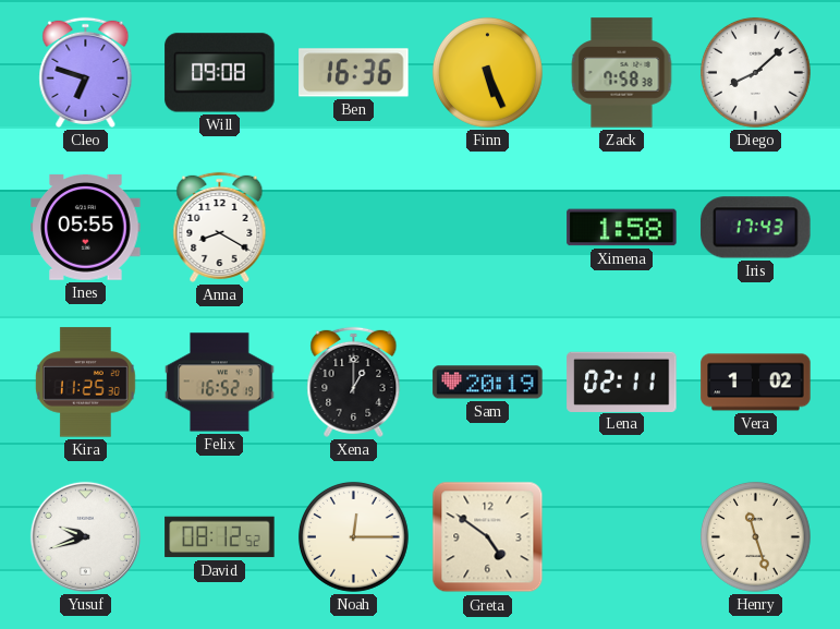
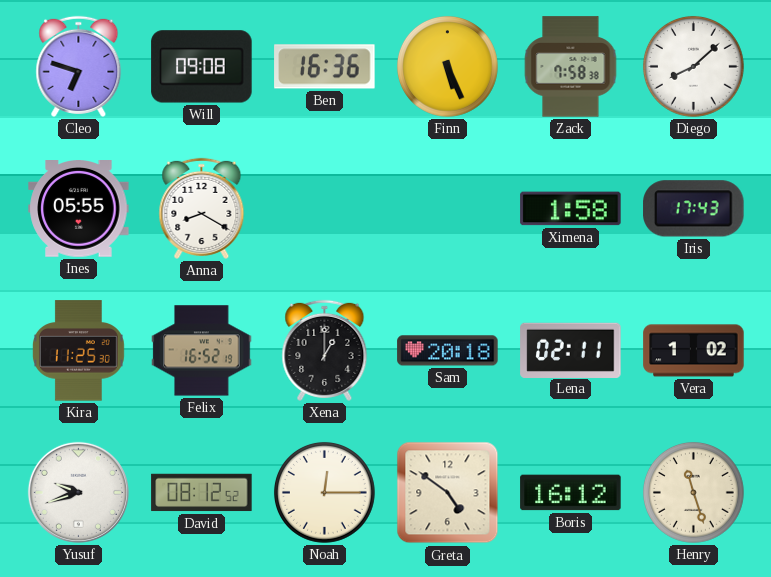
Sam: 20:19 -> 20:18 (448, 351)
Boris: none -> 16:12 (571, 493)
